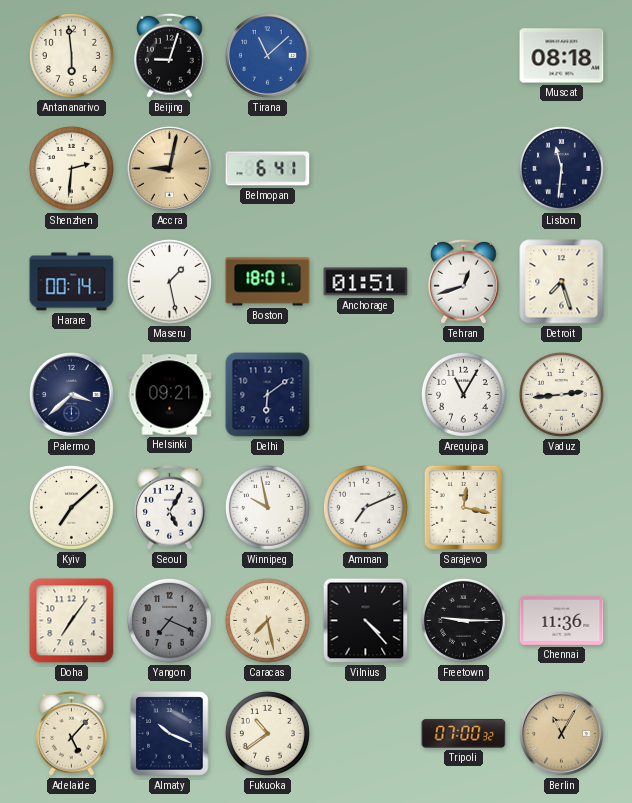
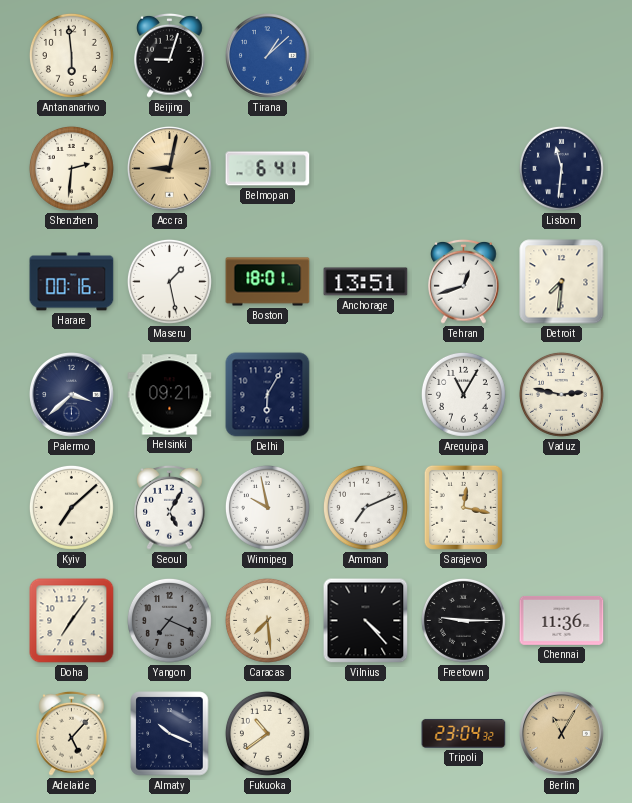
Tirana: 11:08 -> 1:08 (268, 56)
Muscat: 08:18 -> none (562, 56)
Harare: 00:14 -> 00:16 (72, 282)
Anchorage: 01:51 -> 13:51 (366, 282)
Detroit: 7:27 -> 7:31 (562, 282)
Delhi: 6:09 -> 6:05 (268, 395)
Vaduz: 2:44 -> 2:47 (561, 394)
Caracas: 7:28 -> 7:29 (267, 620)
Tripoli: 07:00 -> 23:04 (464, 733)
